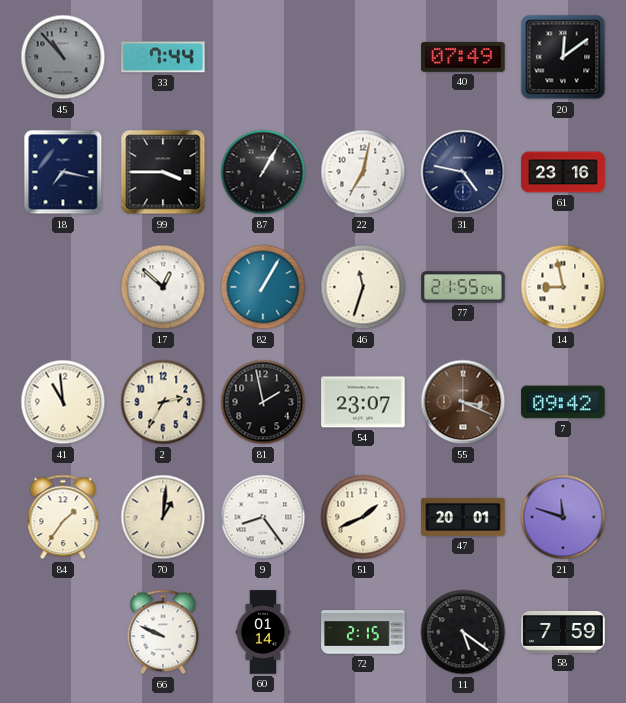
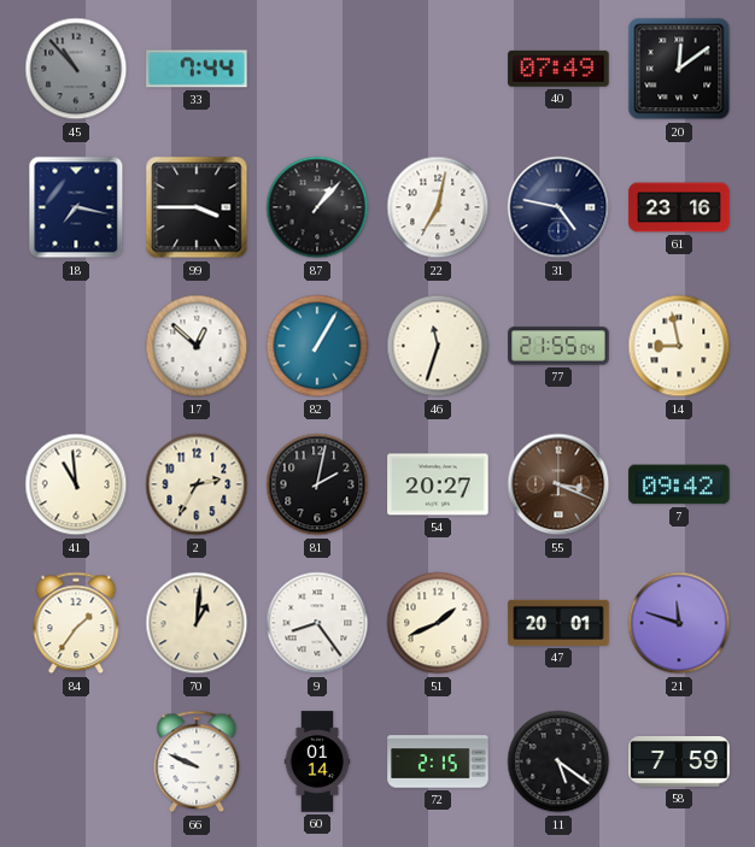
87: 1:05 -> 1:07 (317, 207)
81: 1:58 -> 2:02 (317, 484)
54: 23:07 -> 20:27 (438, 484)
